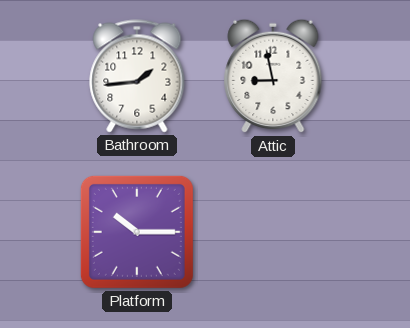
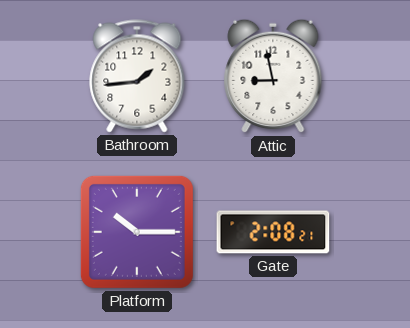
Gate: none -> 2:08 (273, 232)
